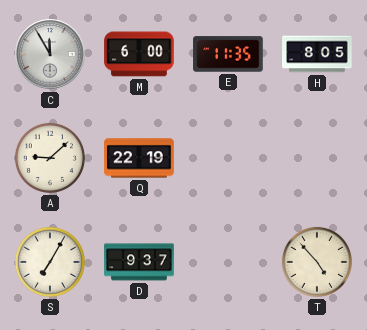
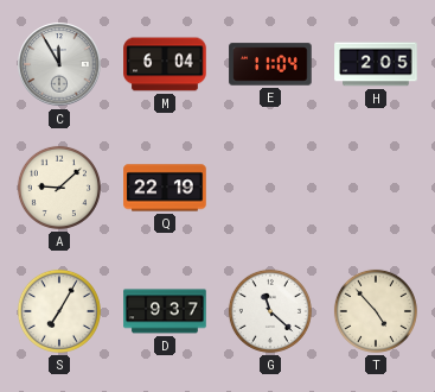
M: 6:00 -> 6:04 (165, 64)
E: 11:35 -> 11:04 (270, 64)
H: 8:05 -> 2:05 (376, 64)
G: none -> 11:22 (270, 311)
